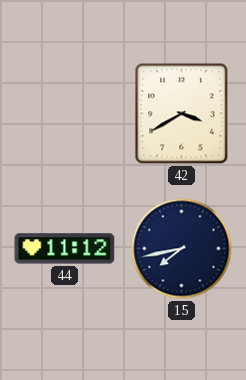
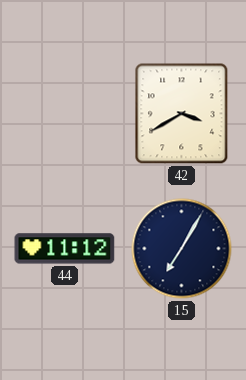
15: 7:43 -> 7:05 (182, 249)
